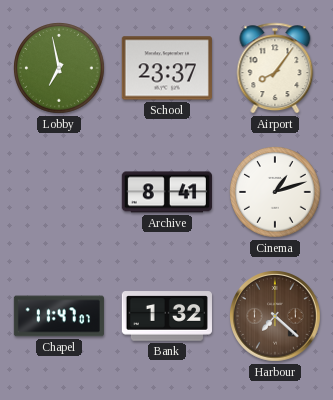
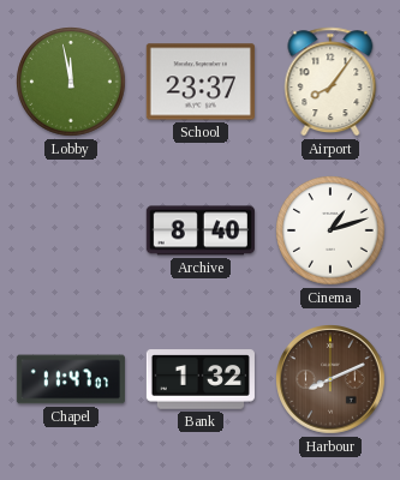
Lobby: 6:58 -> 11:58 (71, 82)
Archive: 8:41 -> 8:40 (201, 230)
Harbour: 7:22 -> 8:11 (332, 380)
